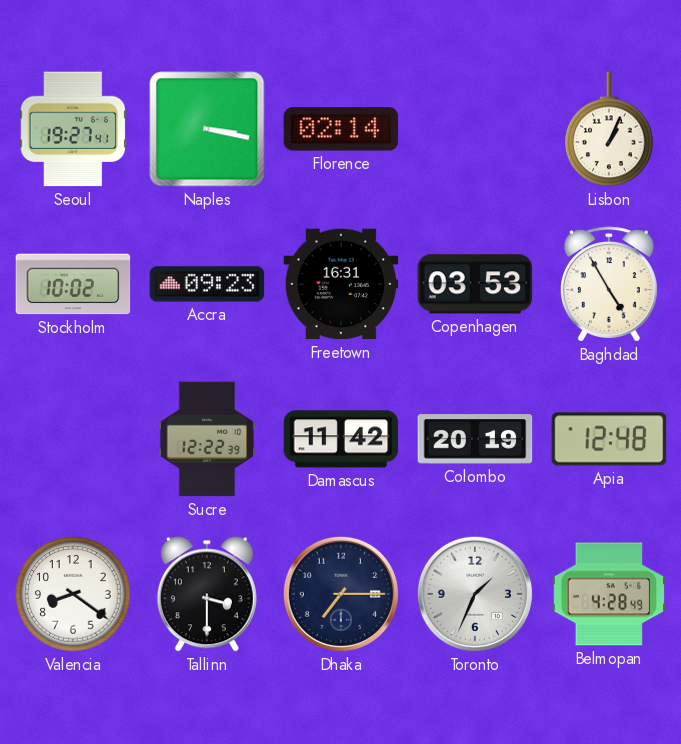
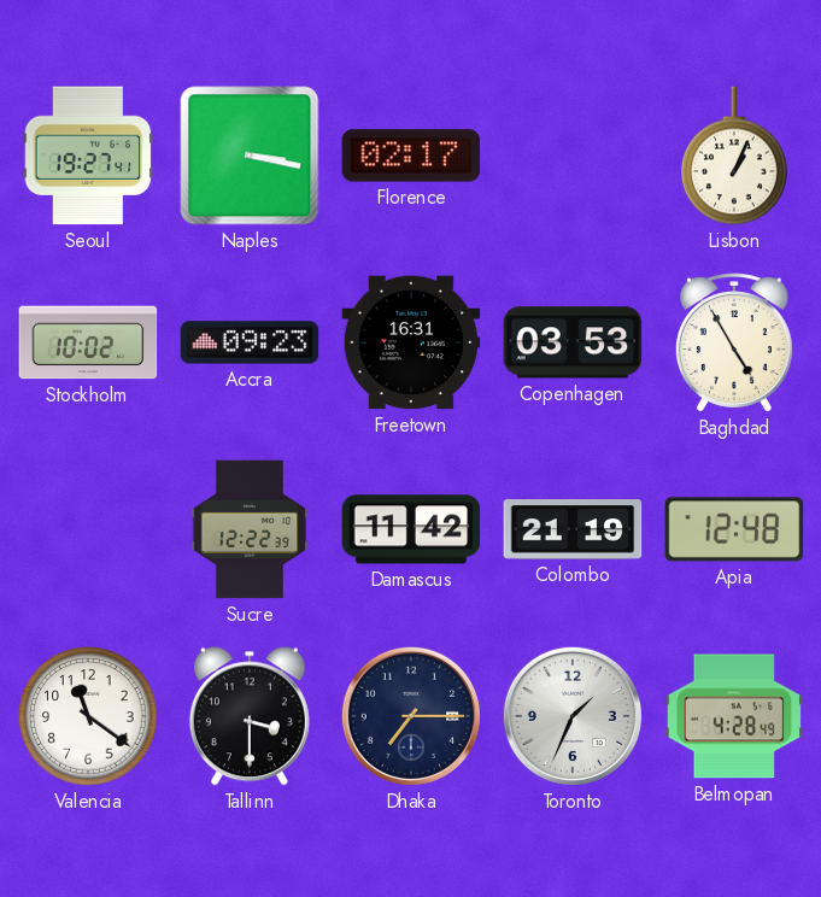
Florence: 02:14 -> 02:17 (411, 156)
Colombo: 20:19 -> 21:19 (573, 529)
Valencia: 8:21 -> 11:21 (88, 716)
